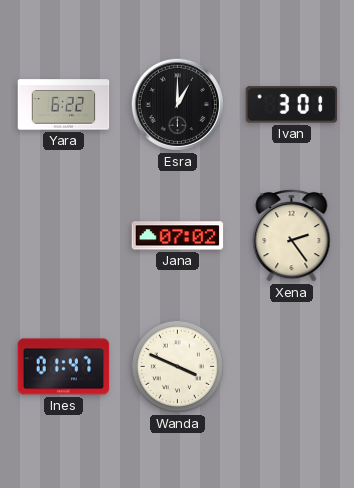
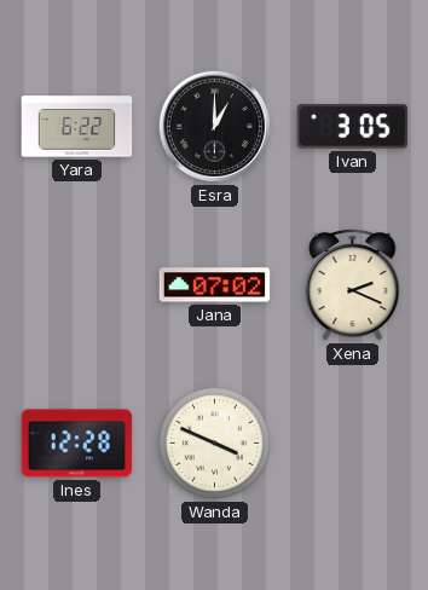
Ivan: 3:01 -> 3:05 (353, 127)
Xena: 2:24 -> 2:19 (353, 284)
Ines: 01:47 -> 12:28 (77, 444)
